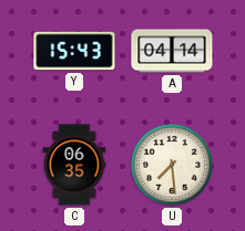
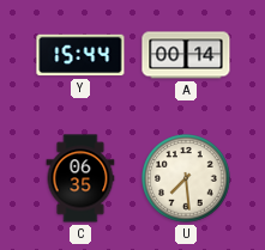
Y: 15:43 -> 15:44 (80, 55)
A: 04:14 -> 00:14 (186, 55)
